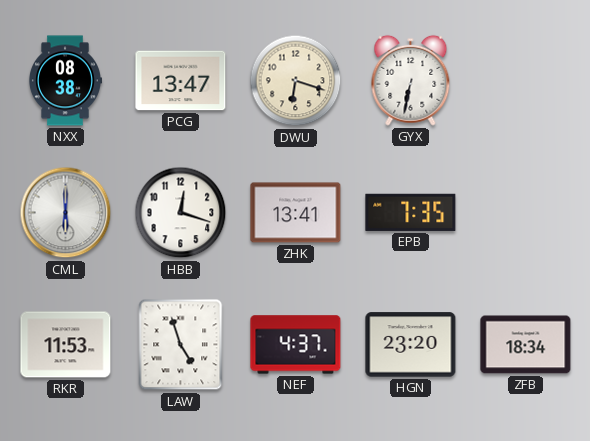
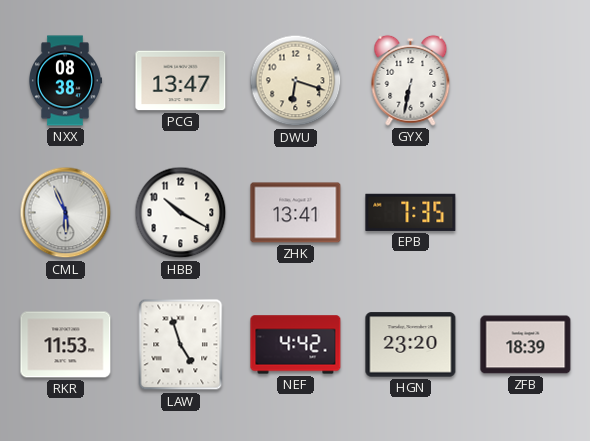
CML: 6:00 -> 5:56 (66, 213)
HBB: 12:18 -> 10:20 (181, 213)
NEF: 4:37 -> 4:42 (296, 345)
ZFB: 18:34 -> 18:39 (526, 345)
